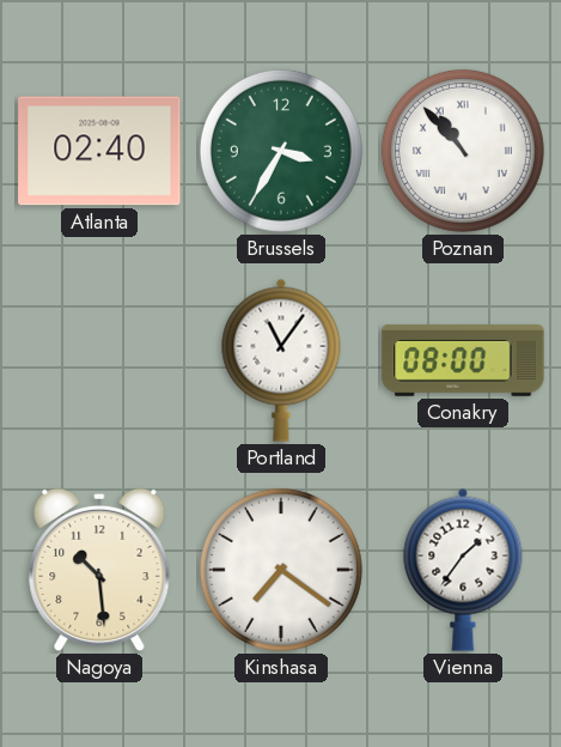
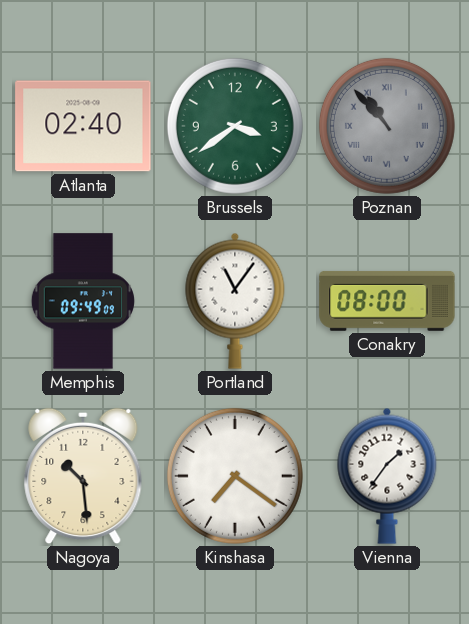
Brussels: 3:35 -> 3:39 (235, 126)
Poznan dial: white -> grey (387, 126)
Memphis: none -> 09:49 (83, 301)
